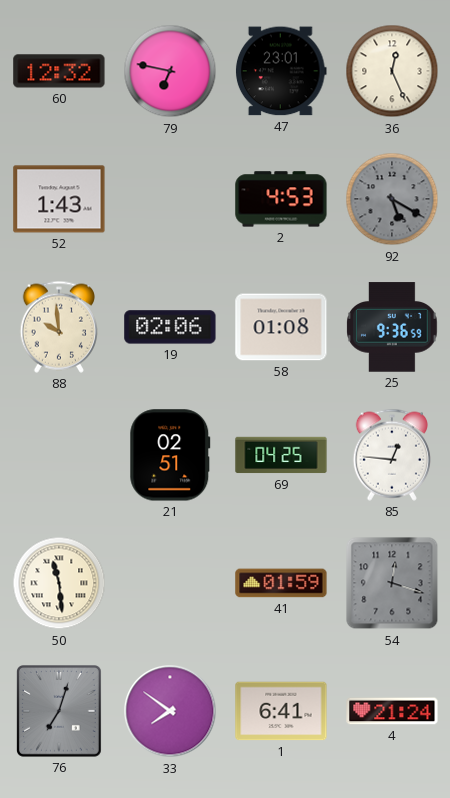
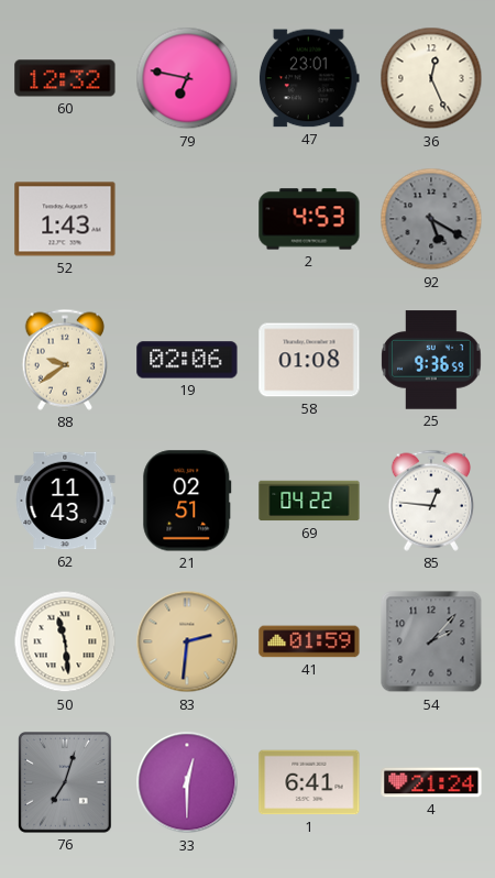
88: 9:59 -> 9:39 (64, 360)
62: none -> 11:43 (65, 501)
69: 04:25 -> 04:22 (309, 501)
83: none -> 2:31 (187, 641)
54: 12:18 -> 2:07 (431, 641)
33: 7:51 -> 12:30 (187, 782)
